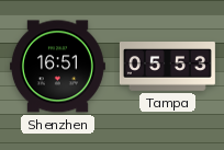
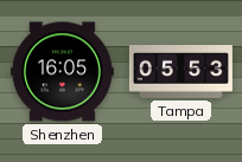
Shenzhen: 16:51 -> 16:05 (62, 72)
